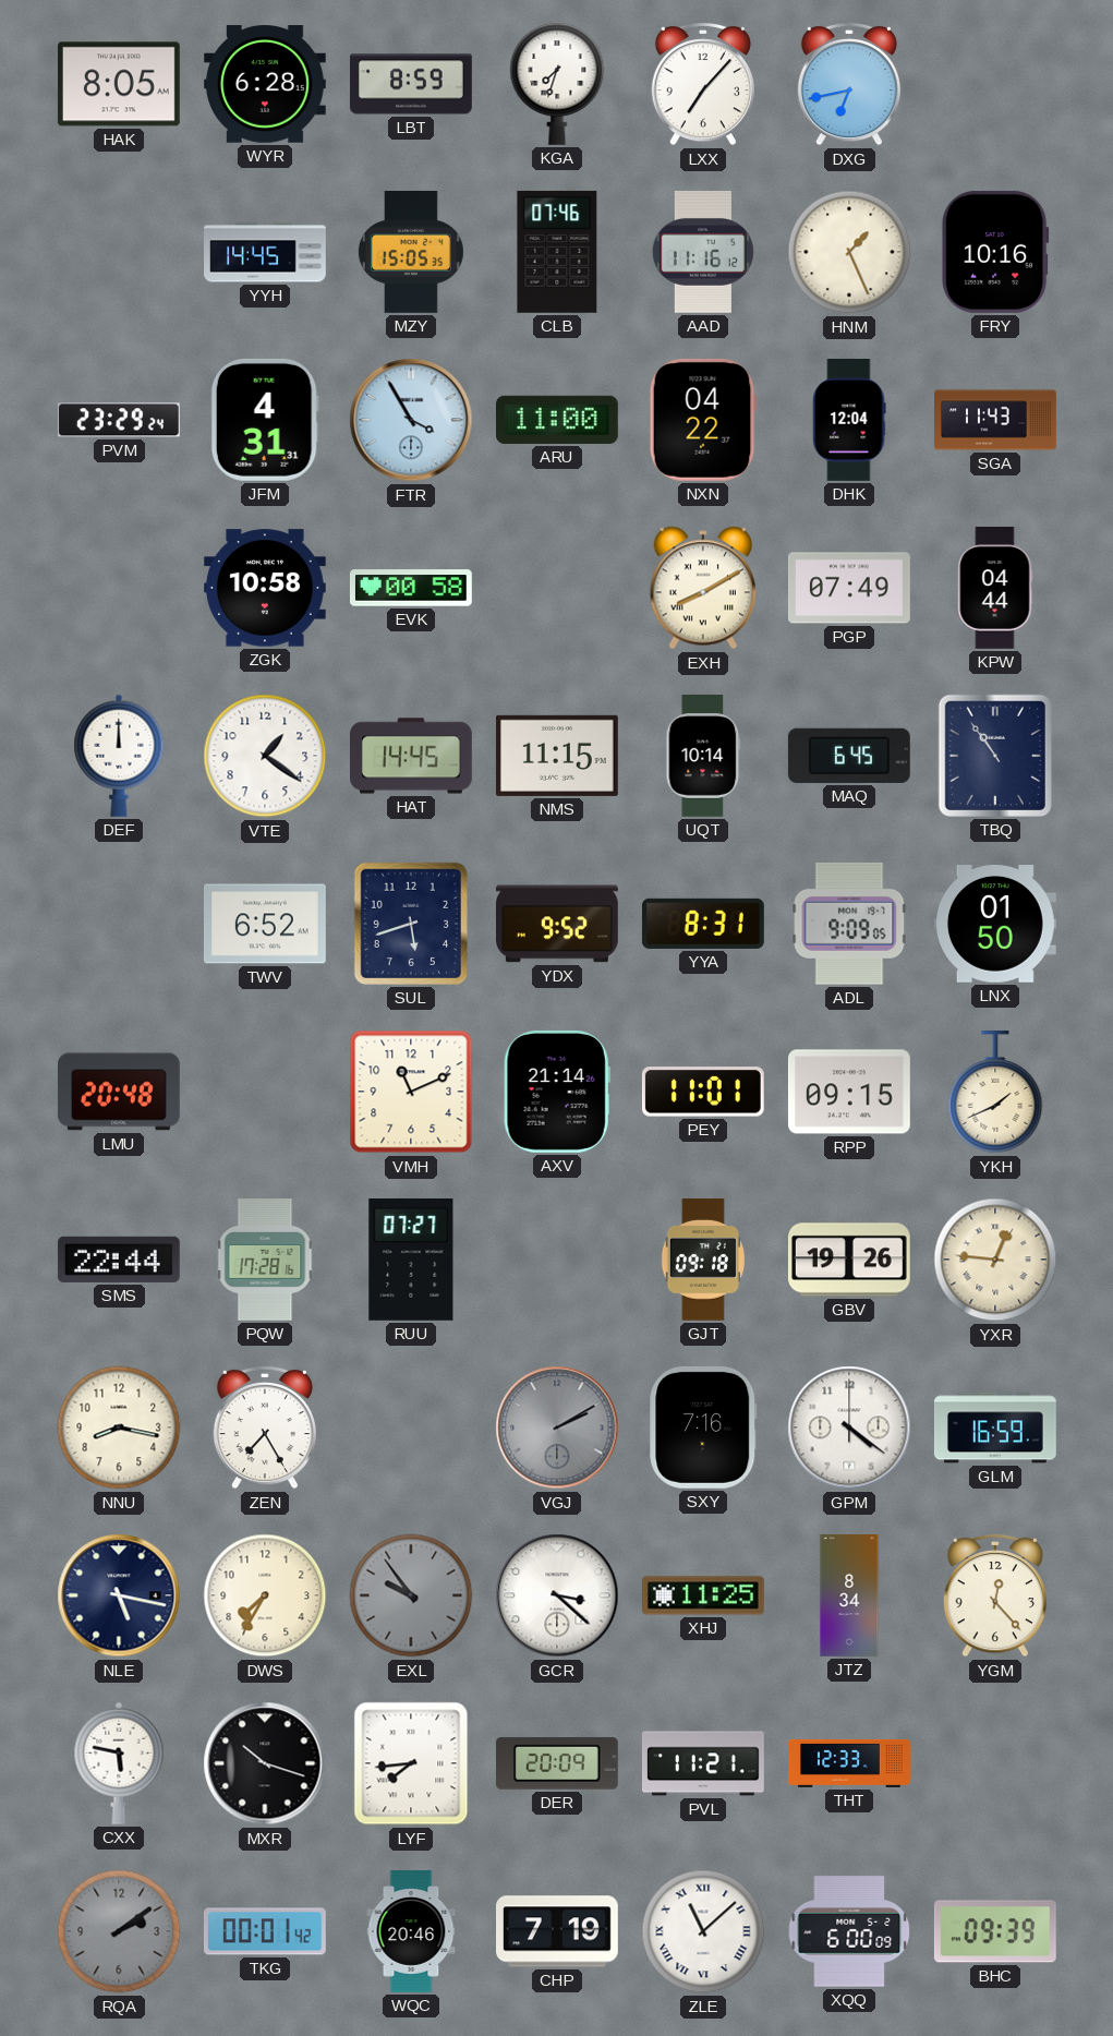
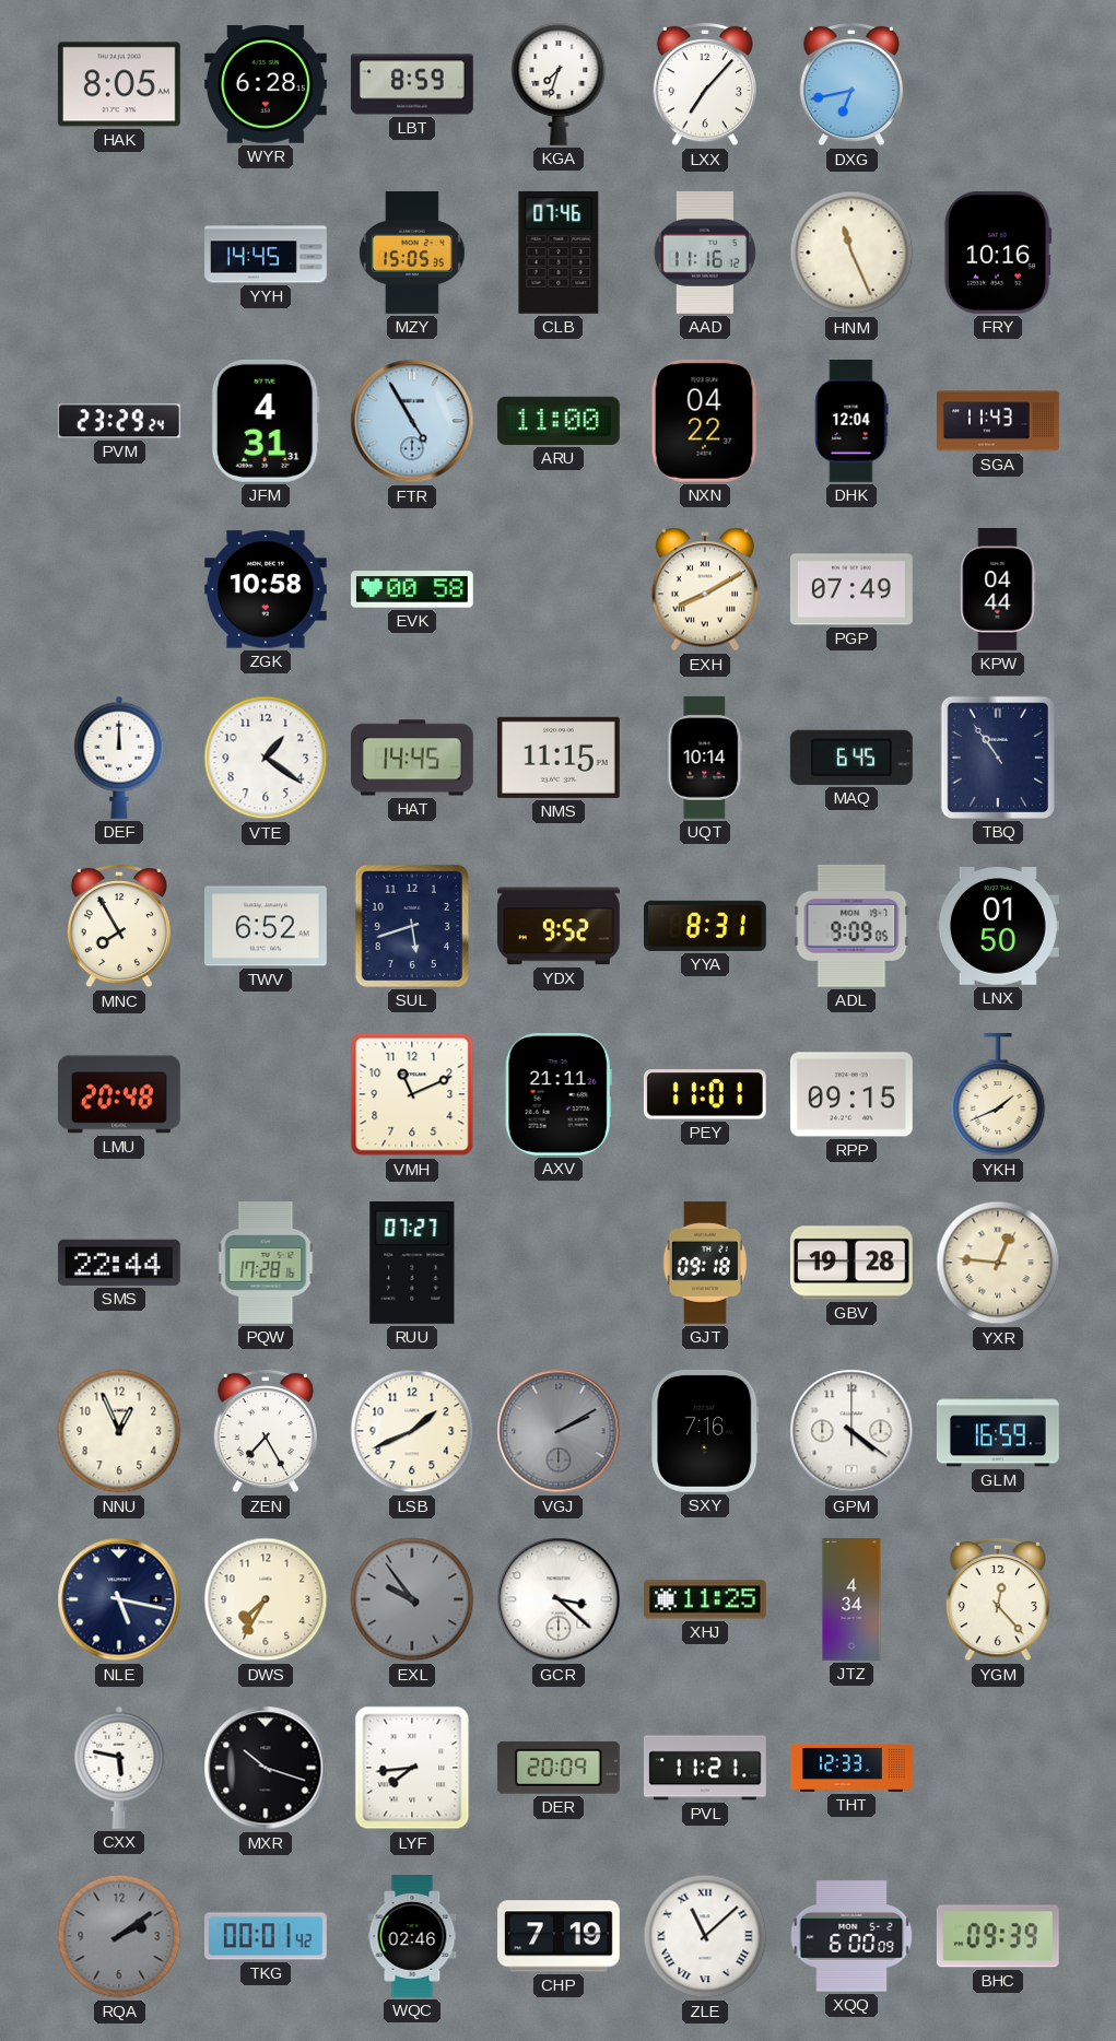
HNM: 1:26 -> 11:26 (851, 253)
FTR: 3:55 -> 4:55 (412, 421)
MNC: none -> 7:55 (118, 926)
AXV: 21:14 -> 21:11 (559, 1094)
GBV: 19:26 -> 19:28 (851, 1263)
NNU: 8:17 -> 12:56 (119, 1431)
LSB: none -> 1:41 (412, 1431)
JTZ: 8:34 -> 4:34 (851, 1600)
WQC: 20:46 -> 02:46 (412, 1936)
